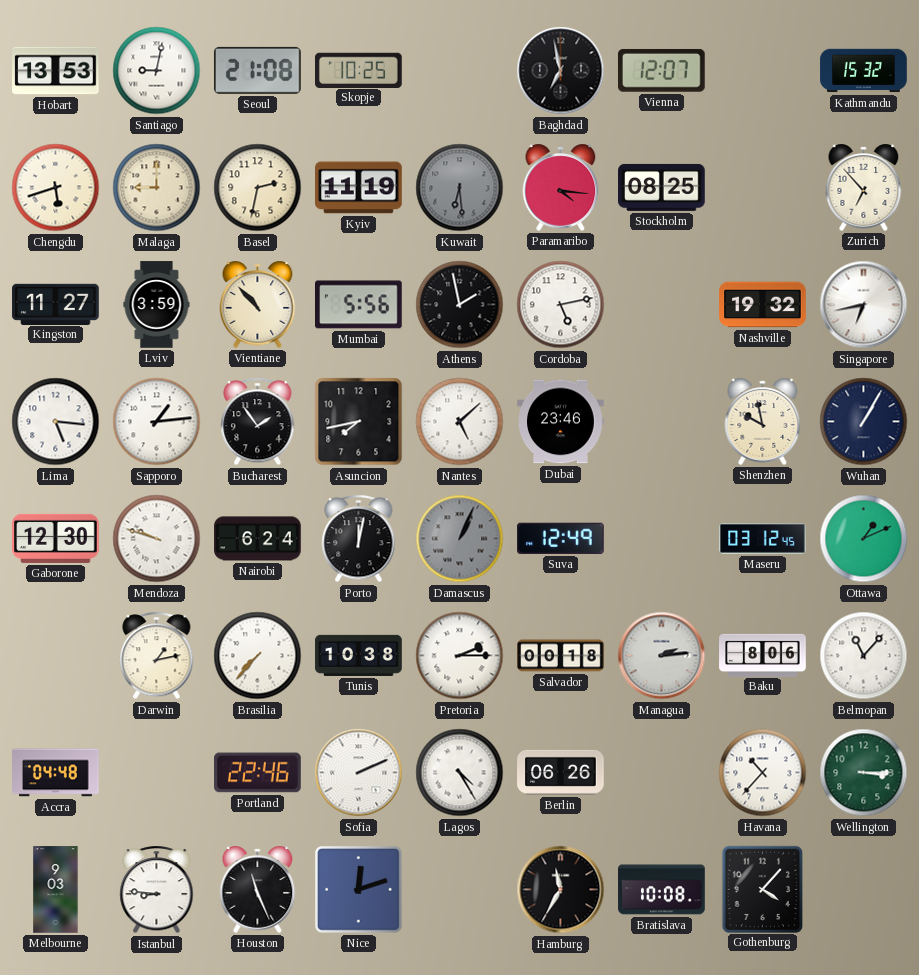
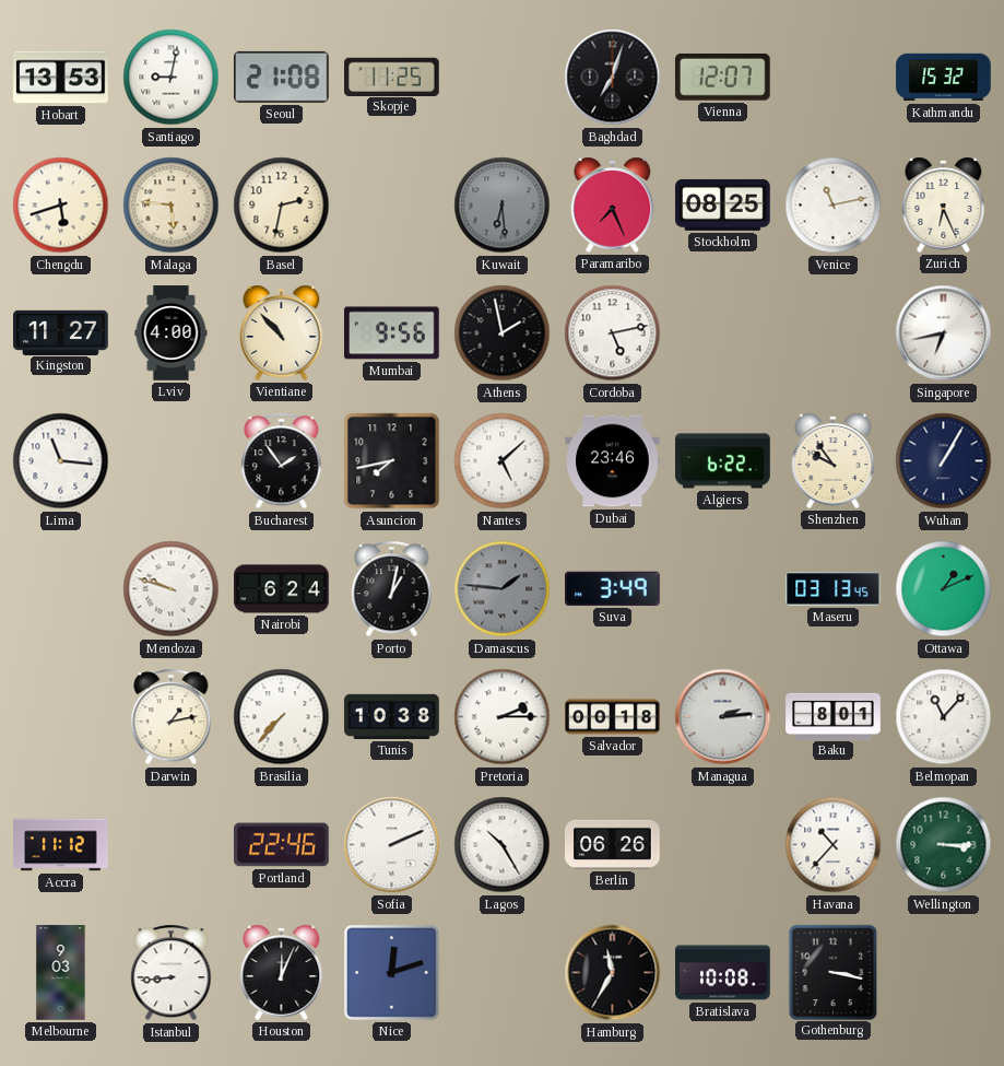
Skopje: 10:25 -> 11:25 (392, 77)
Baghdad: 6:58 -> 7:03 (613, 78)
Malaga: 9:00 -> 5:46 (172, 206)
Kyiv: 11:19 -> none (359, 188)
Paramaribo: 4:16 -> 7:26 (613, 204)
Venice: none -> 11:13 (834, 206)
Zurich: 6:53 -> 6:26 (944, 204)
Lviv: 3:59 -> 4:00 (172, 333)
Mumbai: 5:56 -> 9:56 (392, 333)
Nashville: 19:32 -> none (763, 305)
Lima: 5:16 -> 11:16 (61, 461)
Sapporo: 1:14 -> none (157, 422)
Algiers: none -> 6:22 (723, 461)
Shenzhen: 9:58 -> 9:54 (834, 460)
Gaborone: 12:30 -> none (56, 538)
Porto: 12:02 -> 1:02 (392, 589)
Damascus: 1:04 -> 1:46 (503, 589)
Suva: 12:49 -> 3:49 (613, 588)
Maseru: 03:12 -> 03:13 (834, 589)
Baku: 8:06 -> 8:01 (834, 716)
Accra: 04:48 -> 11:12 (61, 845)
Lagos: 4:25 -> 10:25 (503, 845)
Istanbul: 8:46 -> 8:44 (172, 973)
Houston: 11:26 -> 12:04 (282, 972)
Gothenburg: 4:07 -> 3:17 (832, 972)
